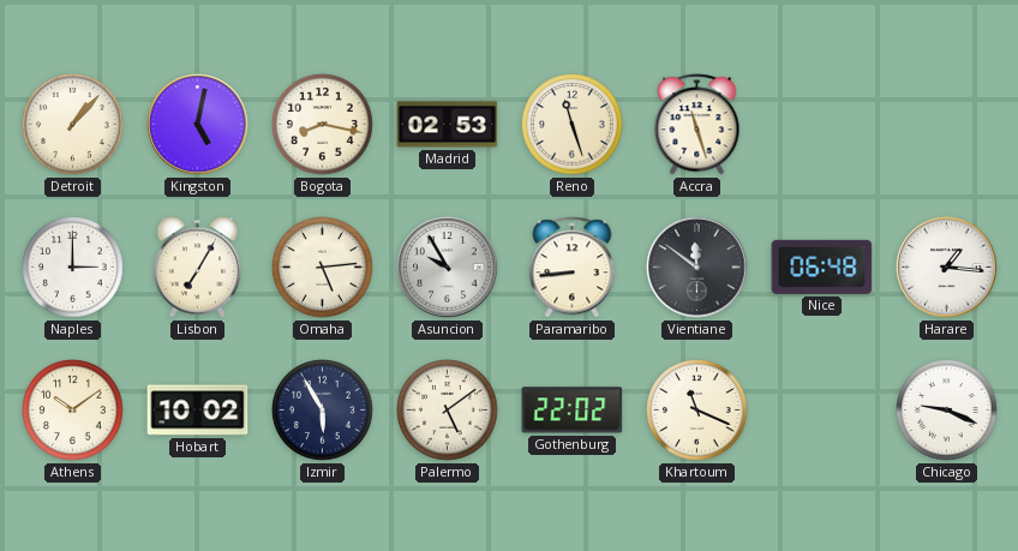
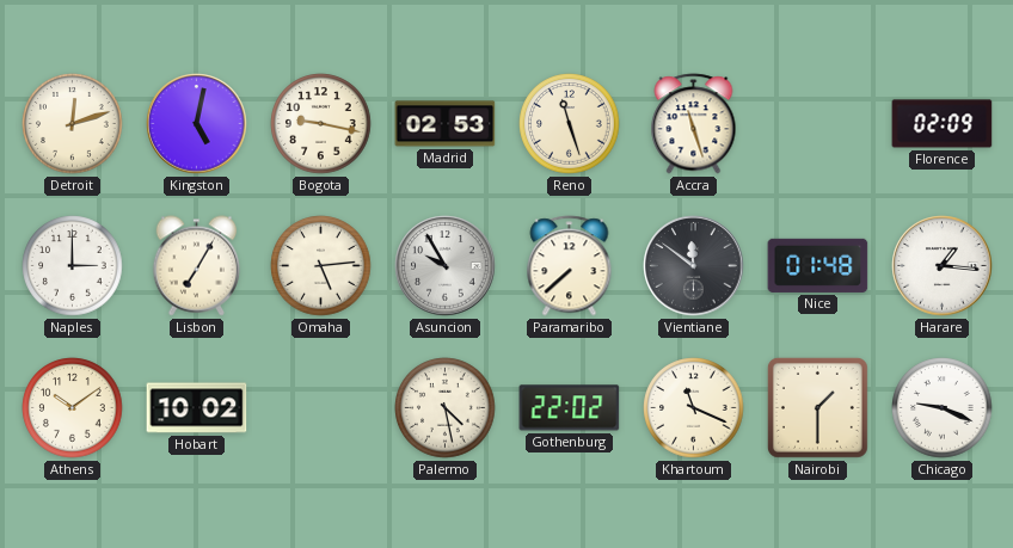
Detroit: 1:07 -> 12:12 (73, 124)
Bogota: 8:17 -> 9:17 (321, 124)
Florence: none -> 02:09 (943, 124)
Paramaribo: 8:44 -> 7:38 (570, 266)
Nice: 06:48 -> 01:48 (818, 265)
Izmir: 5:55 -> none (323, 411)
Palermo: 5:09 -> 4:28 (446, 408)
Nairobi: none -> 1:30 (817, 407)
